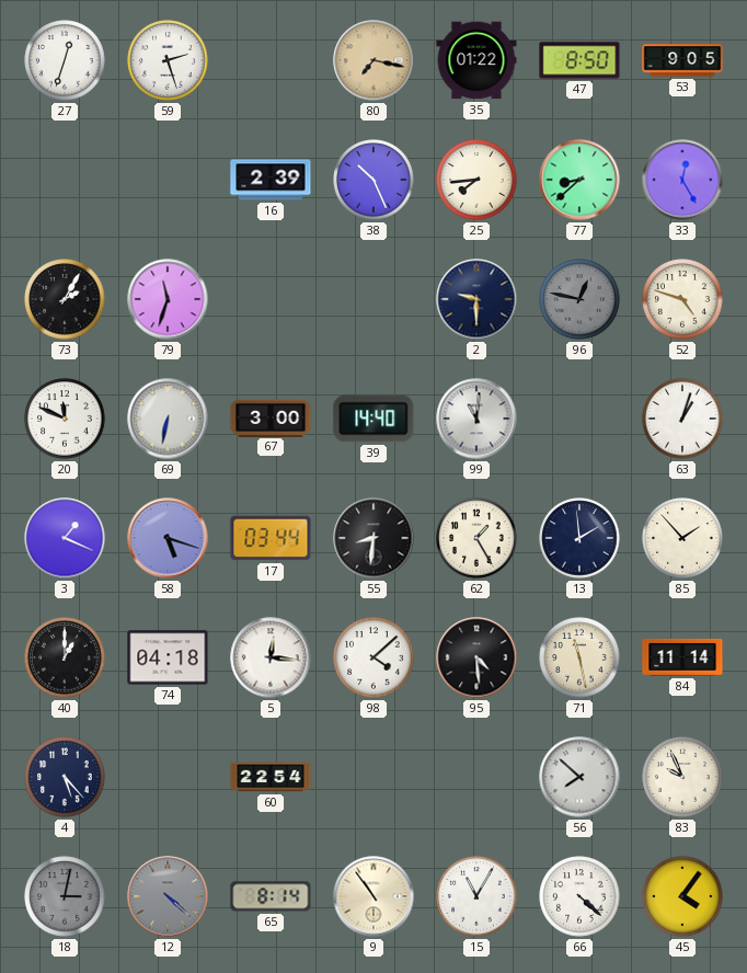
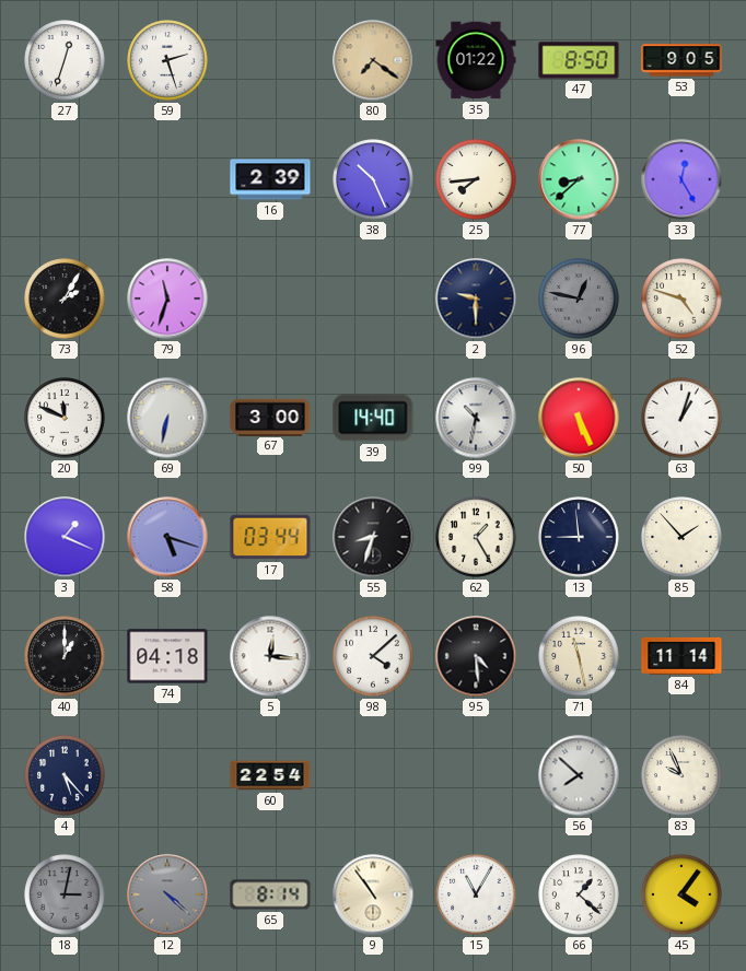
80: 7:17 -> 7:21 (373, 60)
99: 11:01 -> 10:32 (476, 418)
50: none -> 5:26 (579, 418)
55: 8:31 -> 8:33 (373, 537)
13: 1:59 -> 8:59 (579, 537)
66: 4:22 -> 1:22 (579, 894)
